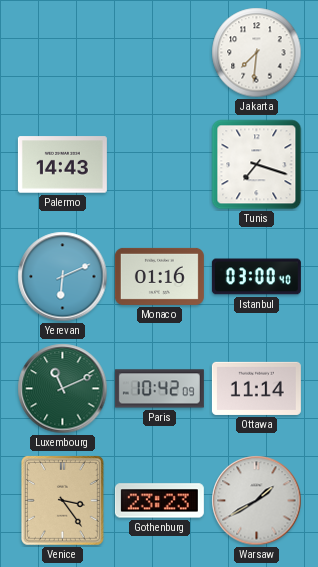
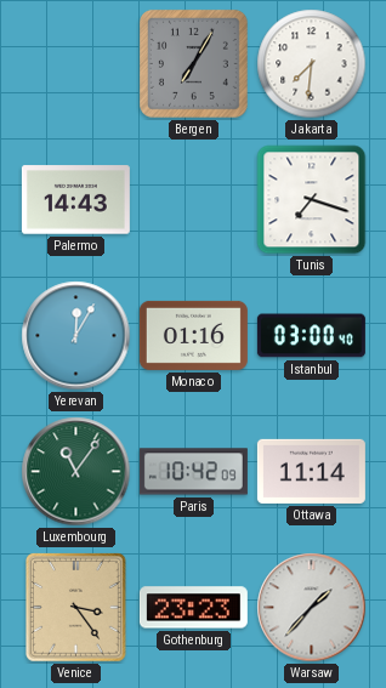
Bergen: none -> 7:05 (193, 63)
Yerevan: 6:11 -> 12:05 (76, 336)
Luxembourg: 11:11 -> 11:06 (76, 472)
Warsaw: 1:40 -> 1:37 (312, 608)
